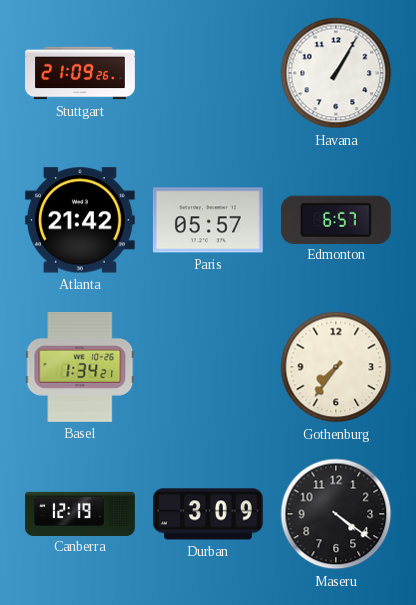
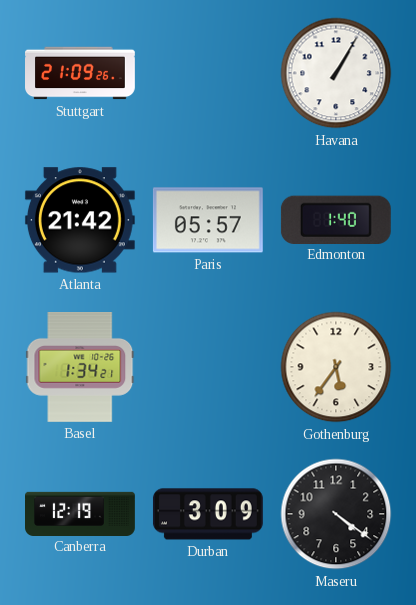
Edmonton: 6:57 -> 1:40 (336, 219)
Gothenburg: 7:36 -> 5:36 (336, 367)
